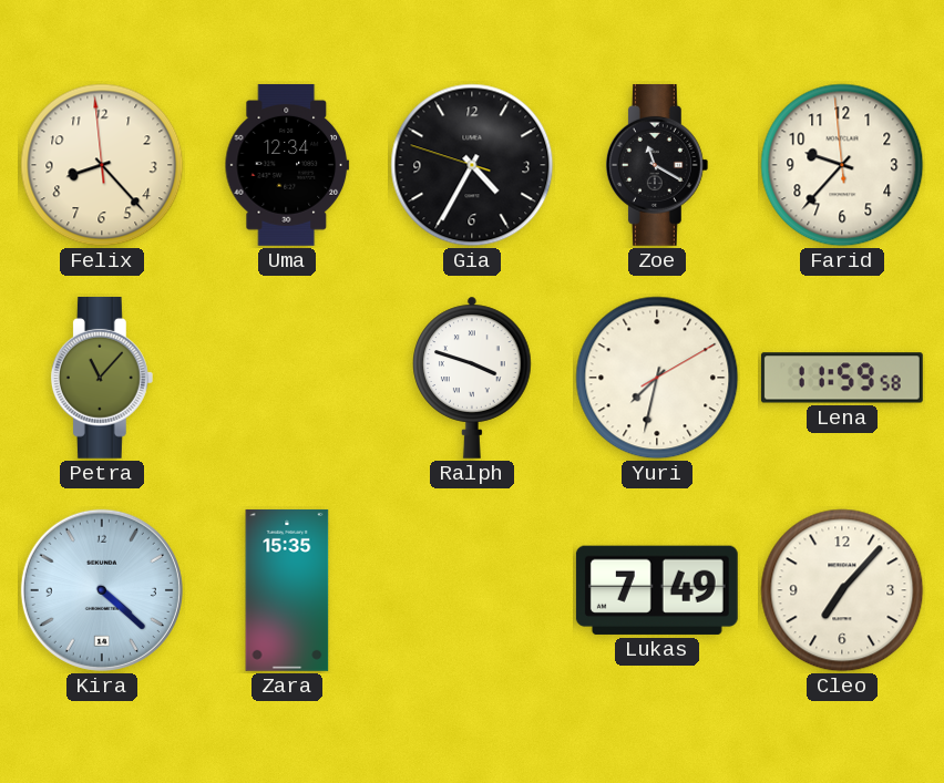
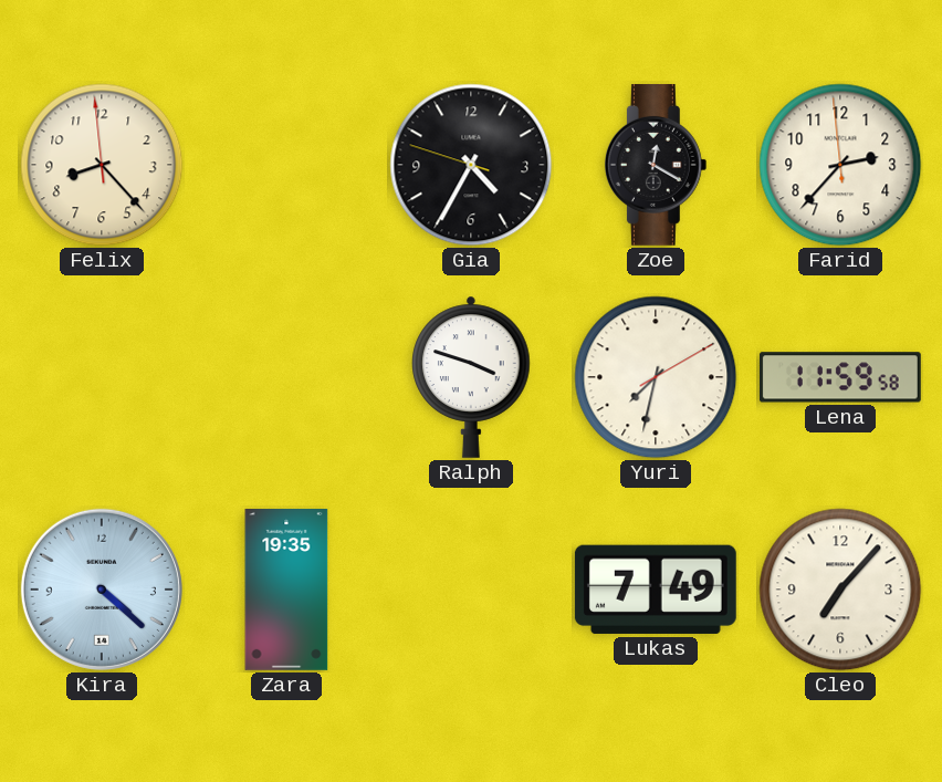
Uma: 12:34 -> none (287, 165)
Zoe: 11:20 -> 12:20 (656, 165)
Farid: 9:36 -> 2:36 (840, 165)
Petra: 11:07 -> none (102, 378)
Zara: 15:35 -> 19:35 (286, 590)
